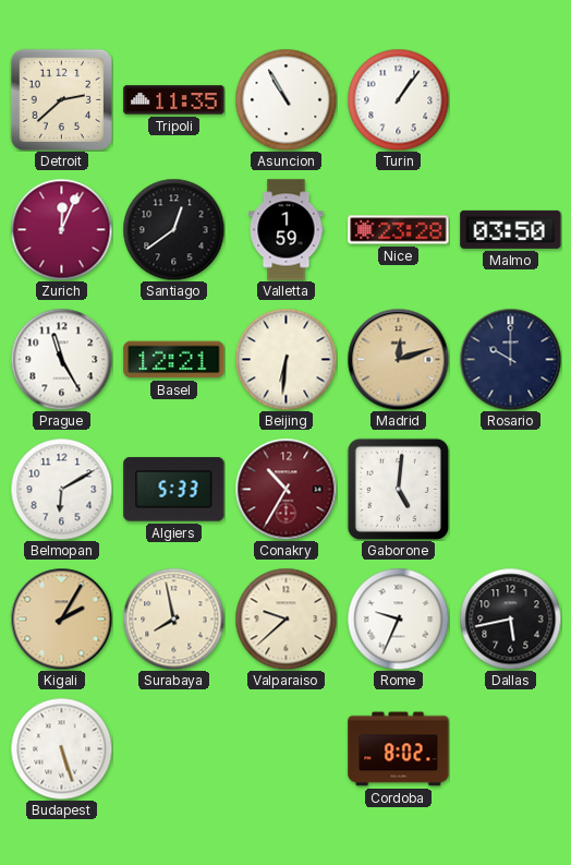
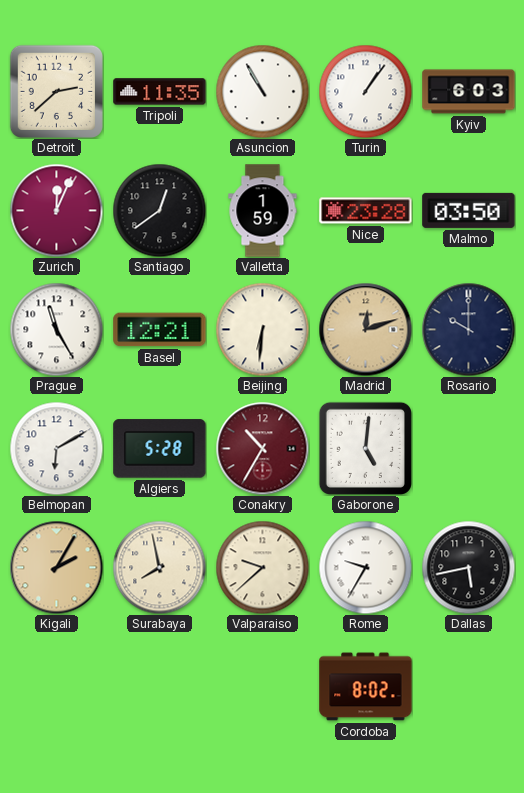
Kyiv: none -> 6:03 (469, 92)
Algiers: 5:33 -> 5:28 (160, 449)
Rome: 9:34 -> 9:35 (365, 567)
Budapest: 5:27 -> none (61, 748)
